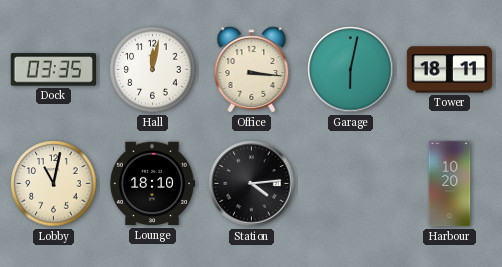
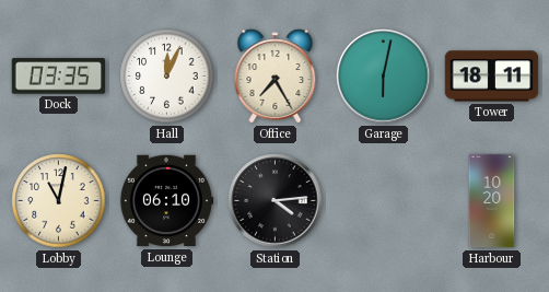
Hall: 12:02 -> 12:04 (167, 77)
Office: 3:16 -> 7:25 (276, 77)
Lounge: 18:10 -> 06:10 (166, 201)
